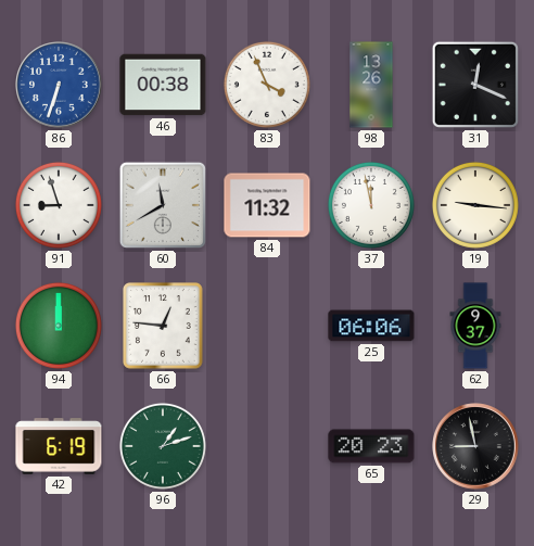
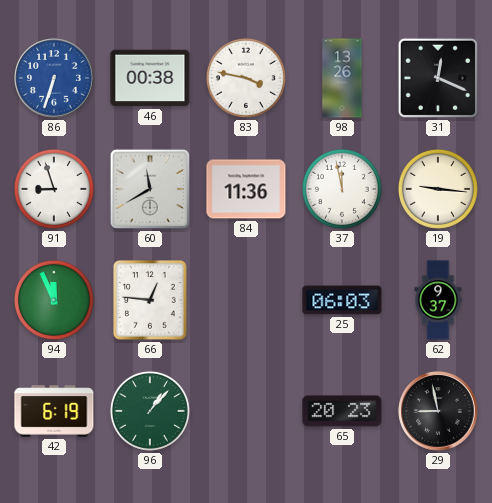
83: 3:56 -> 3:47 (246, 78)
84: 11:32 -> 11:36 (246, 189)
94: 12:00 -> 11:56 (54, 300)
25: 06:06 -> 06:03 (342, 300)
96: 1:12 -> 1:07 (150, 411)
